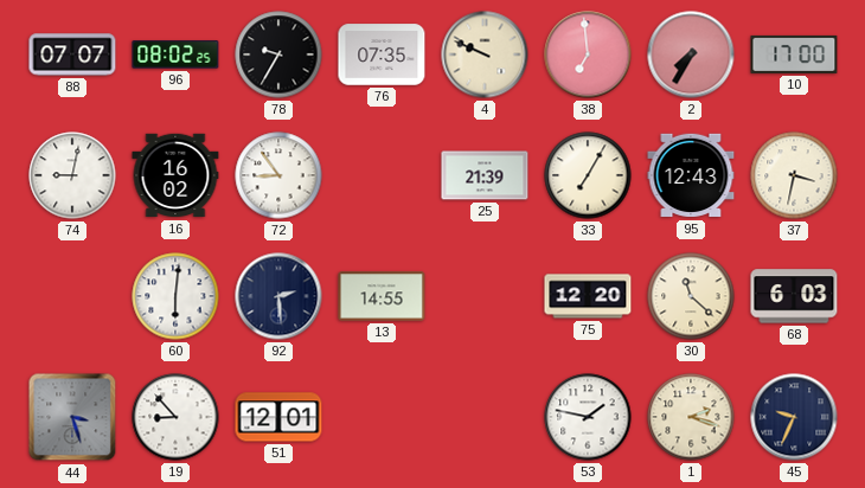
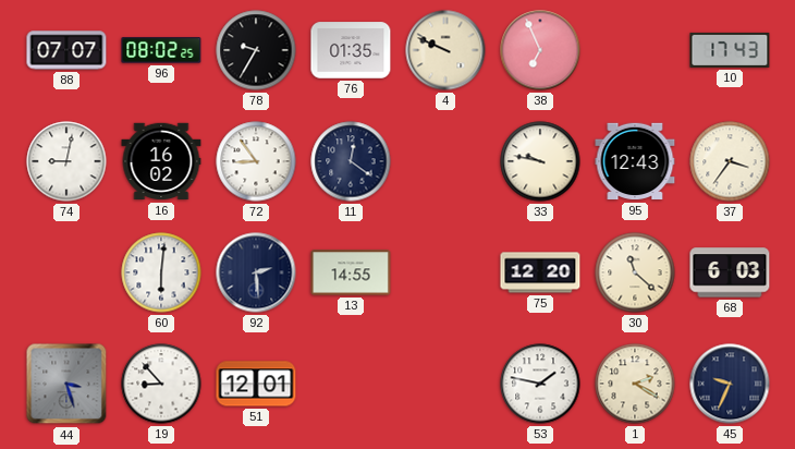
76: 07:35 -> 01:35 (351, 50)
38: 6:59 -> 6:56 (540, 50)
2: 7:35 -> none (691, 54)
10: 17:00 -> 17:43 (730, 50)
11: none -> 12:21 (351, 161)
25: 21:39 -> none (485, 175)
33: 7:05 -> 9:47 (540, 161)
37: 3:32 -> 3:36 (730, 161)
1: 2:18 -> 2:20 (635, 384)
